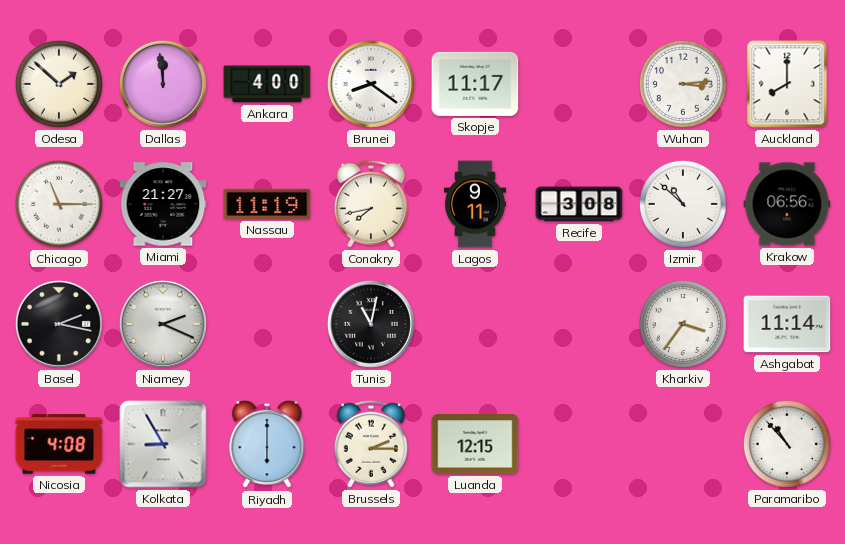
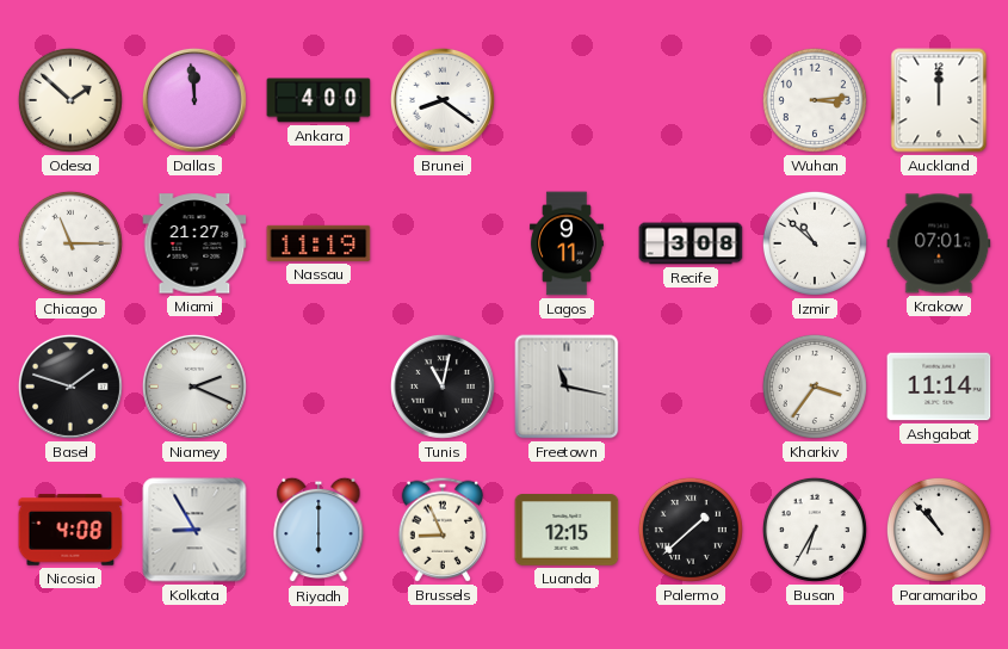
Skopje: 11:17 -> none (475, 84)
Auckland: 8:00 -> 12:00 (939, 100)
Conakry: 7:43 -> none (370, 204)
Krakow: 06:56 -> 07:01 (939, 243)
Basel: 2:17 -> 1:48 (70, 387)
Freetown: none -> 11:17 (567, 387)
Brussels: 2:15 -> 8:56 (441, 530)
Palermo: none -> 1:38 (691, 530)
Busan: none -> 6:35 (815, 530)
